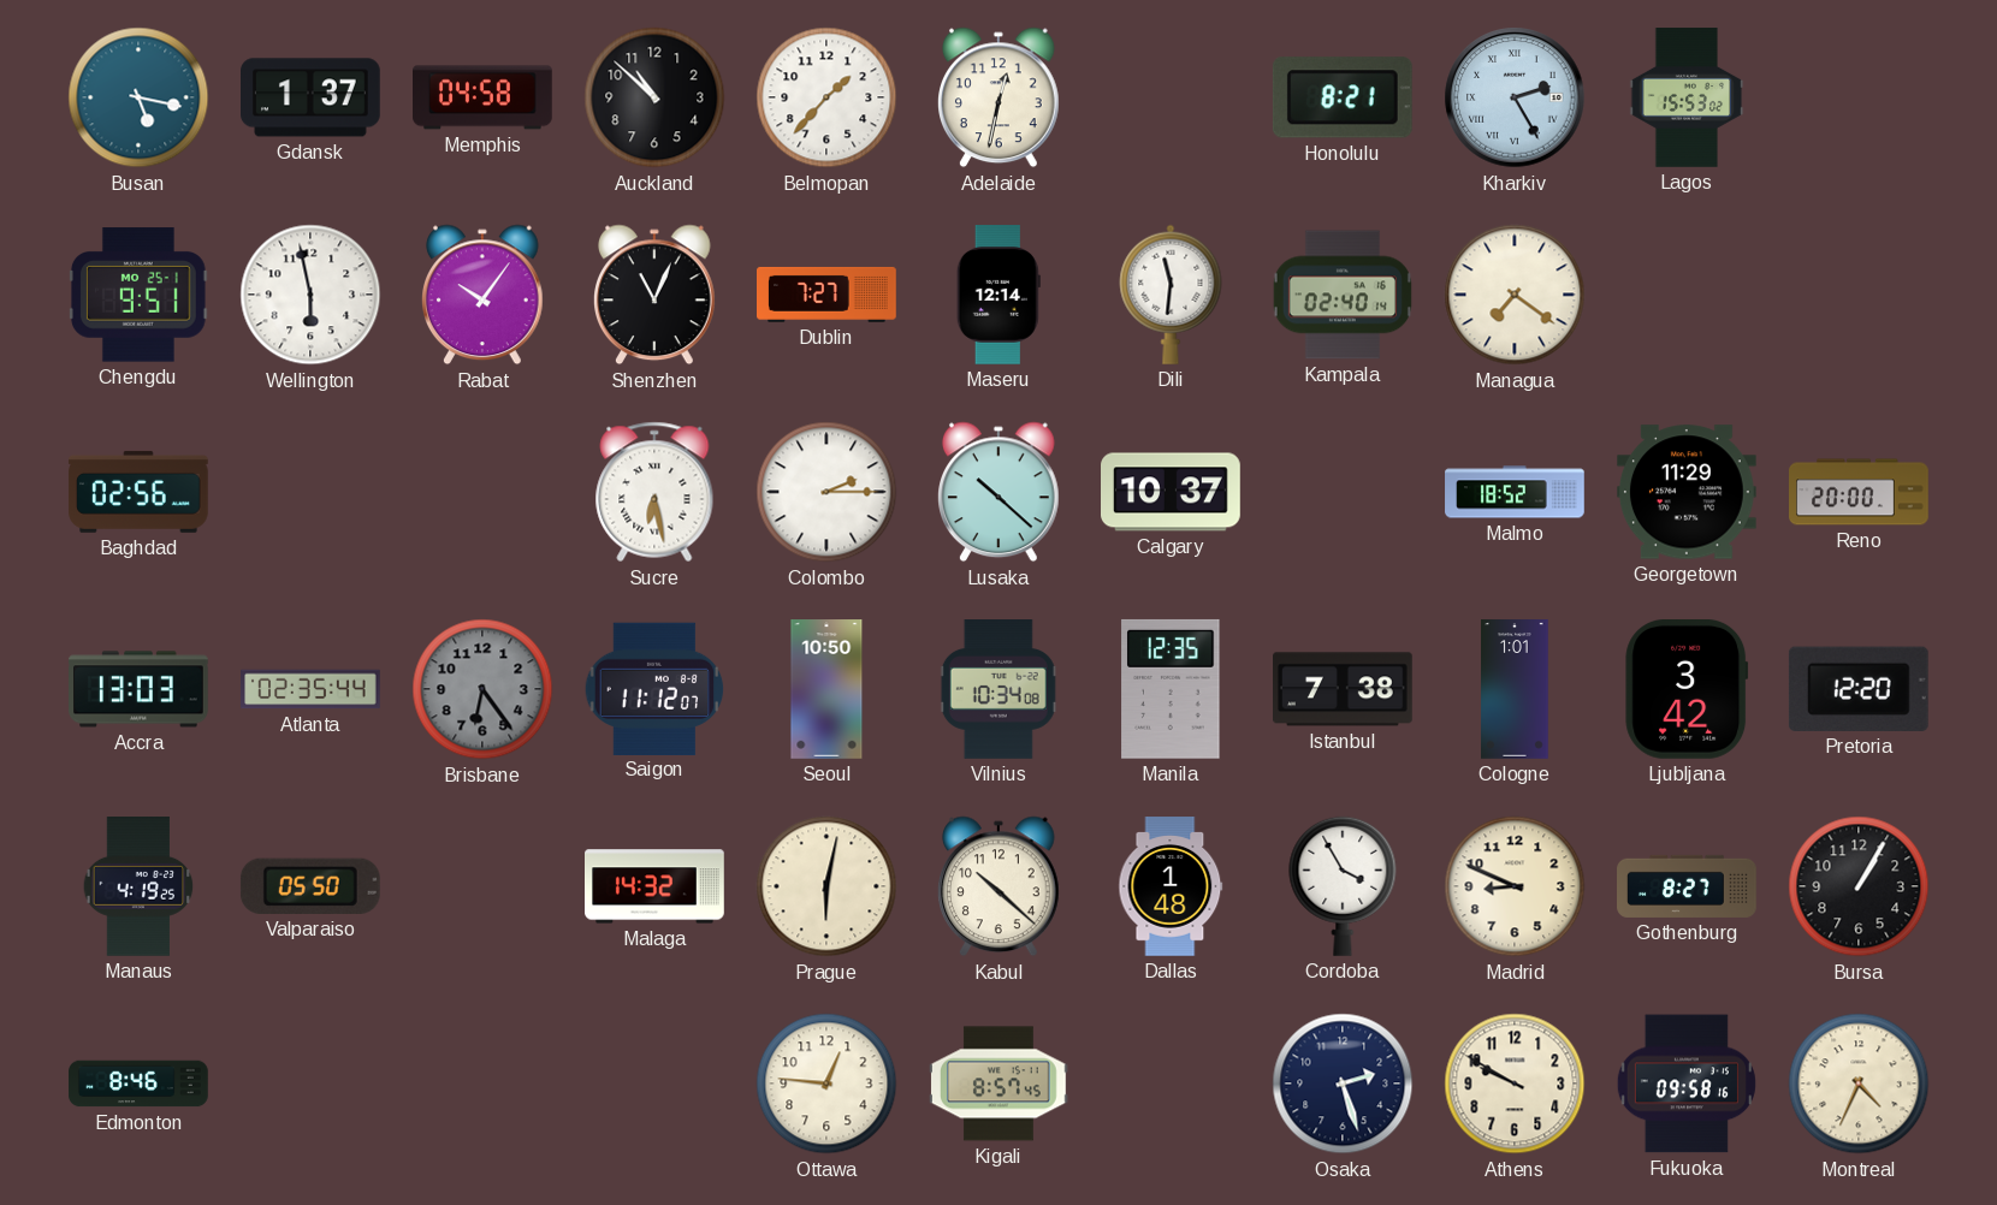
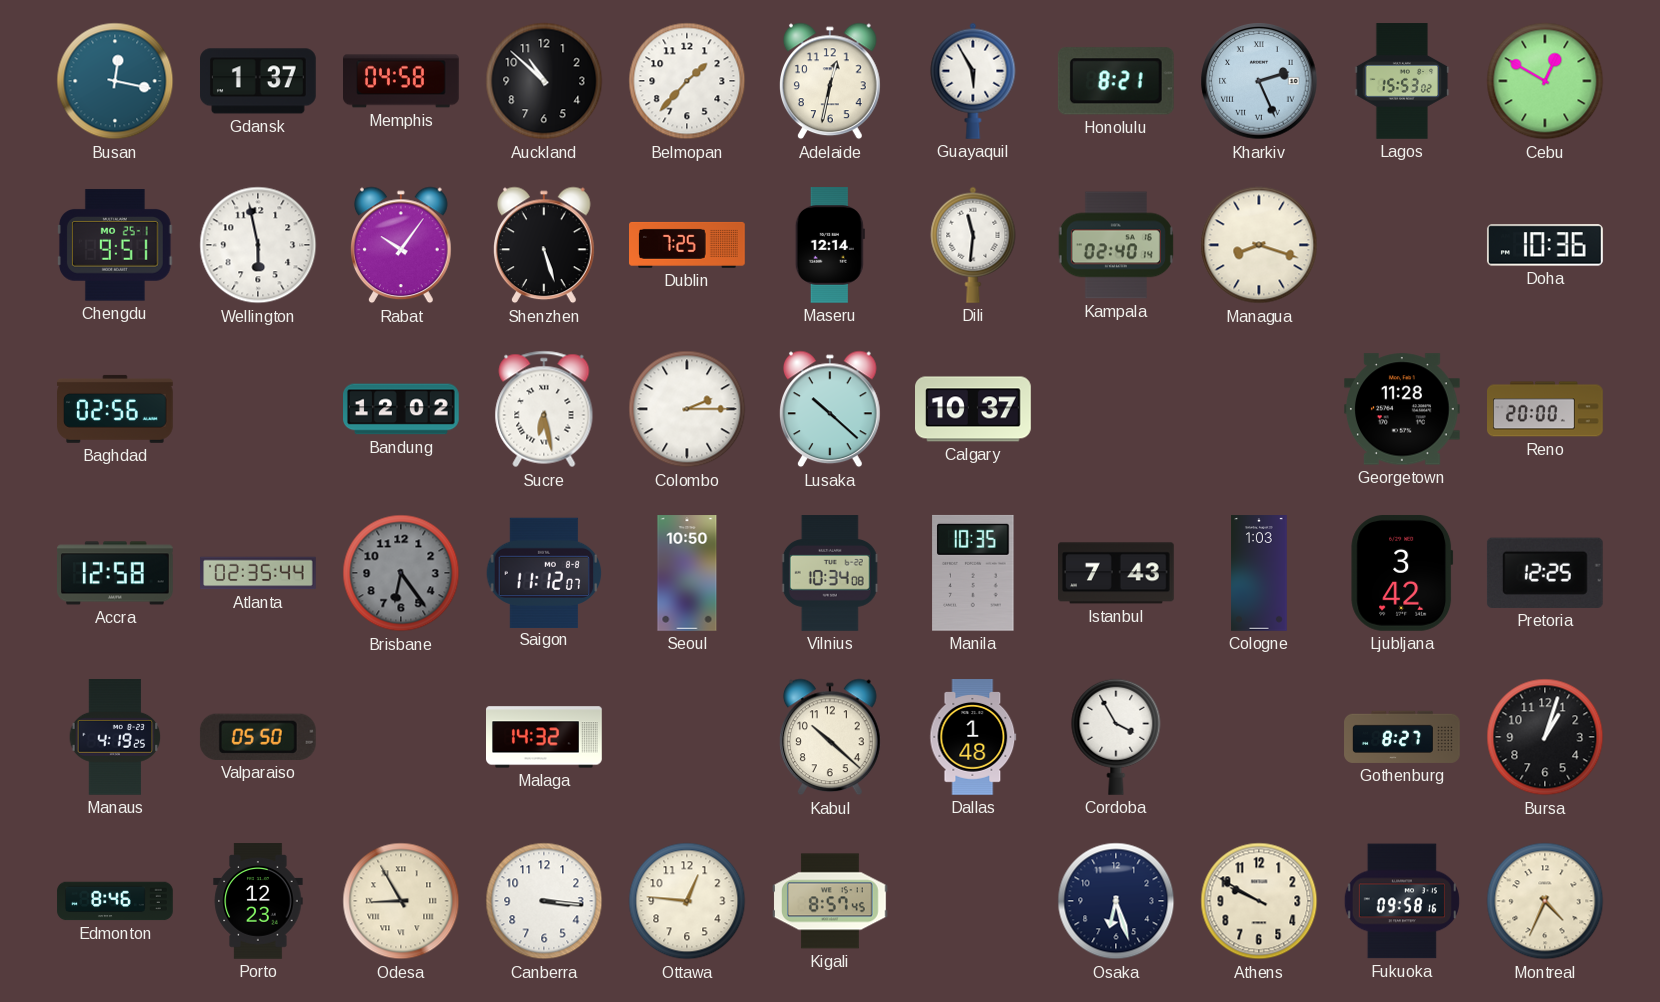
Busan: 5:17 -> 12:17 (115, 81)
Guayaquil: none -> 5:55 (973, 81)
Kharkiv: 2:25 -> 2:26 (1259, 81)
Cebu: none -> 12:50 (1545, 81)
Shenzhen: 11:04 -> 5:27 (545, 245)
Dublin: 7:27 -> 7:25 (688, 245)
Managua: 7:21 -> 8:18 (1259, 245)
Doha: none -> 10:36 (1545, 245)
Bandung: none -> 12:02 (402, 409)
Malmo: 18:52 -> none (1515, 492)
Georgetown: 11:29 -> 11:28 (1403, 409)
Accra: 13:03 -> 12:58 (116, 573)
Manila: 12:35 -> 10:35 (973, 573)
Istanbul: 7:38 -> 7:43 (1117, 573)
Cologne: 1:01 -> 1:03 (1259, 573)
Pretoria: 12:20 -> 12:25 (1545, 573)
Prague: 6:02 -> none (826, 886)
Madrid: 8:49 -> none (1515, 886)
Bursa: 1:05 -> 1:03 (1545, 737)
Porto: none -> 12:23 (258, 901)
Odesa: none -> 8:55 (401, 901)
Canberra: none -> 3:16 (544, 901)
Osaka: 2:27 -> 6:27 (1116, 901)
